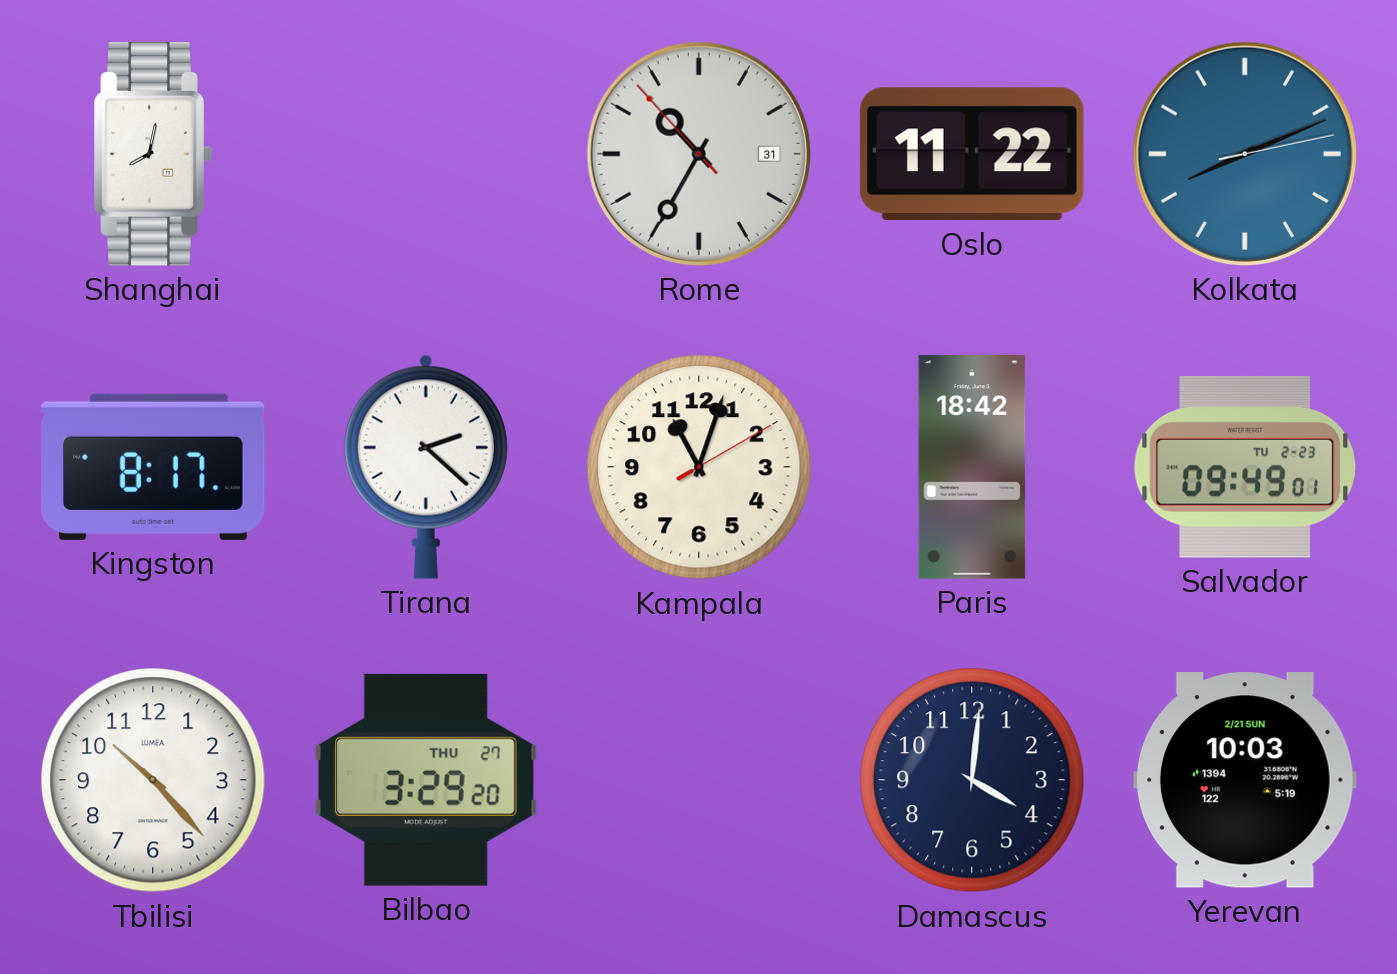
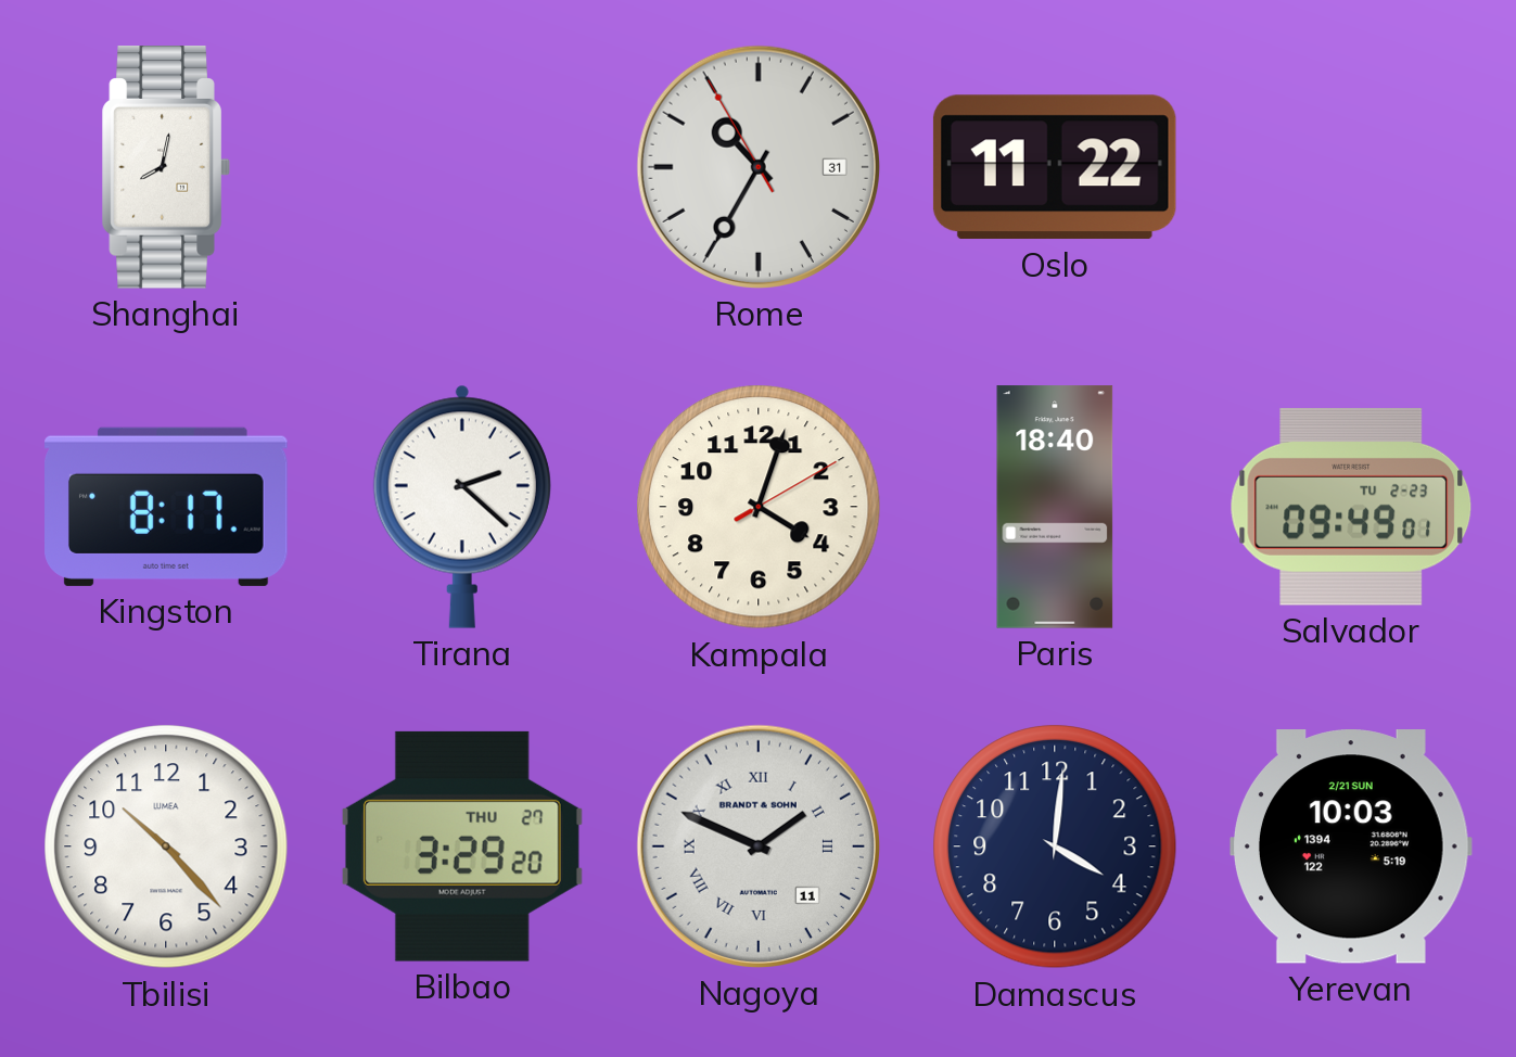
Rome: 10:34:53 -> 10:34:55 (759, 167)
Kolkata: 8:11 -> none (1245, 154)
Kampala: 11:03 -> 4:03 (759, 507)
Paris: 18:42 -> 18:40 (1055, 507)
Nagoya: none -> 1:49 (759, 846)
